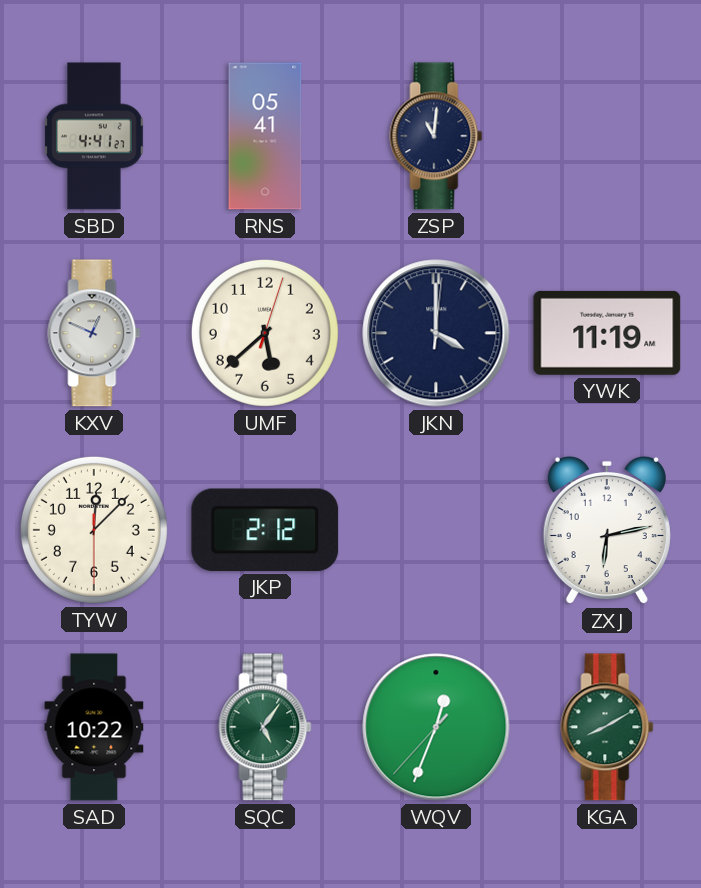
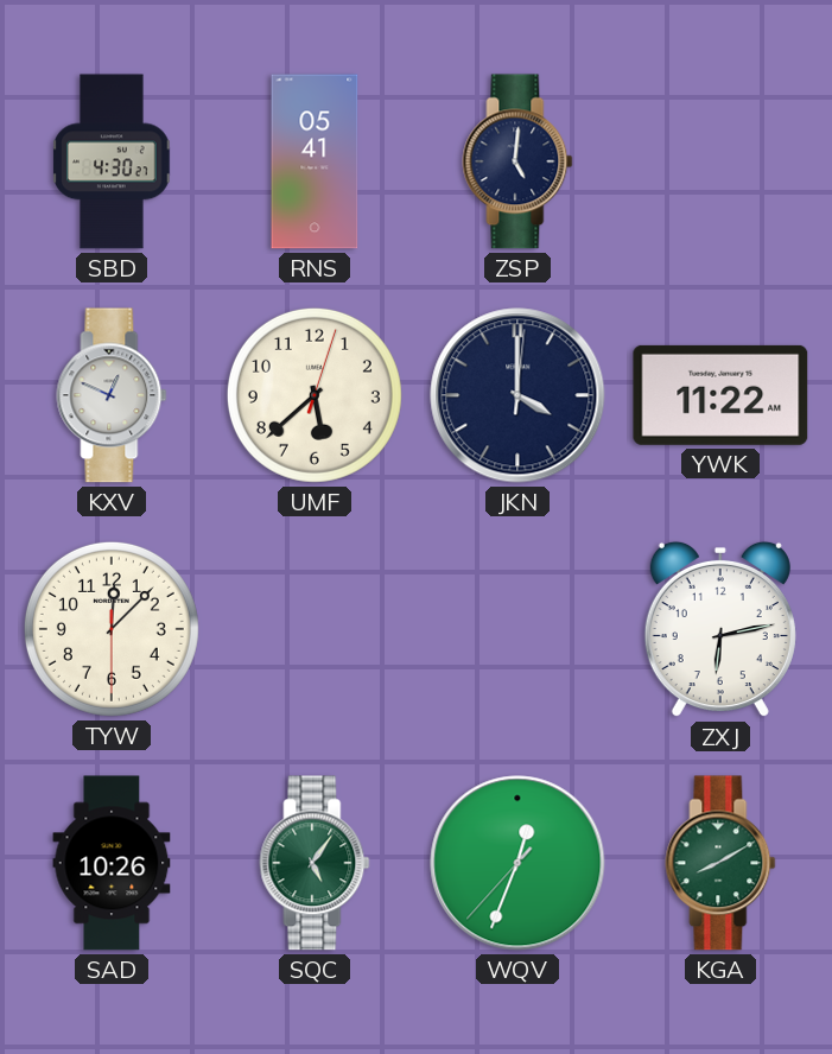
SBD: 4:41 -> 4:30 (112, 161)
ZSP: 11:01 -> 5:01 (517, 161)
YWK: 11:19 -> 11:22 (720, 395)
JKP: 2:12 -> none (265, 530)
SAD: 10:22 -> 10:26 (112, 863)
